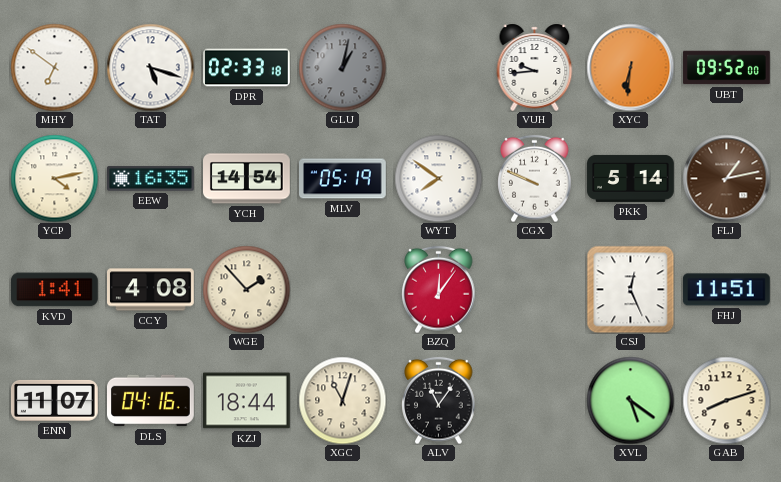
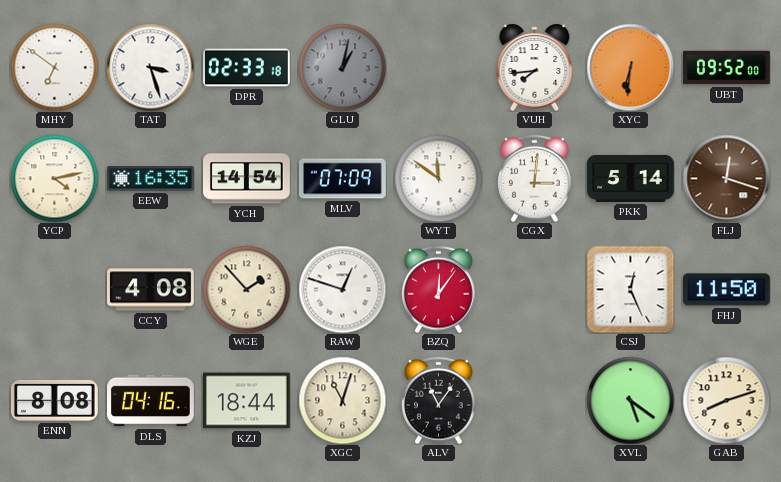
TAT: 5:18 -> 3:27 (150, 67)
VUH: 9:44 -> 7:44 (535, 67)
MLV: 05:19 -> 07:09 (343, 179)
WYT: 7:51 -> 11:51 (438, 178)
CGX: 9:49 -> 3:01 (535, 178)
FLJ: 1:13 -> 12:18 (726, 178)
KVD: 1:41 -> none (55, 290)
RAW: none -> 12:48 (342, 289)
FHJ: 11:51 -> 11:50 (727, 290)
ENN: 11:07 -> 8:08 (54, 400)
